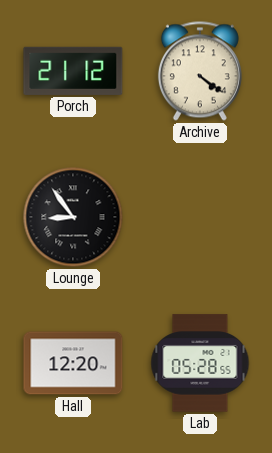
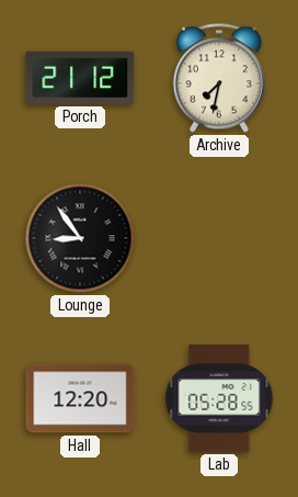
Archive: 4:21 -> 7:32 (219, 78)
